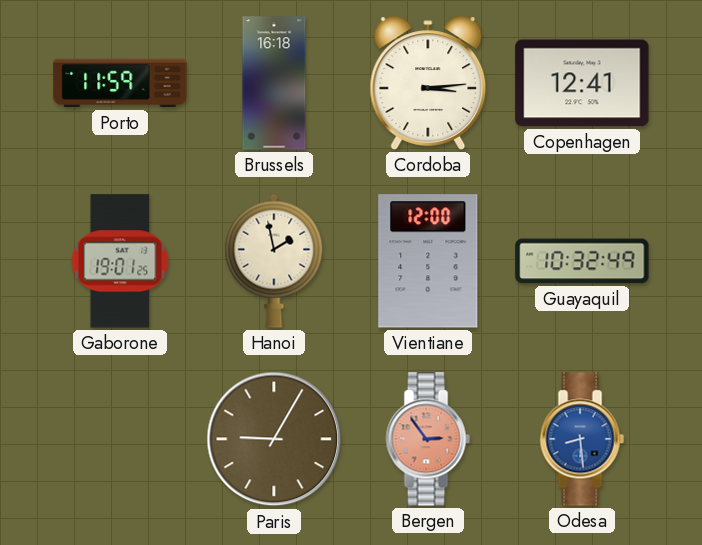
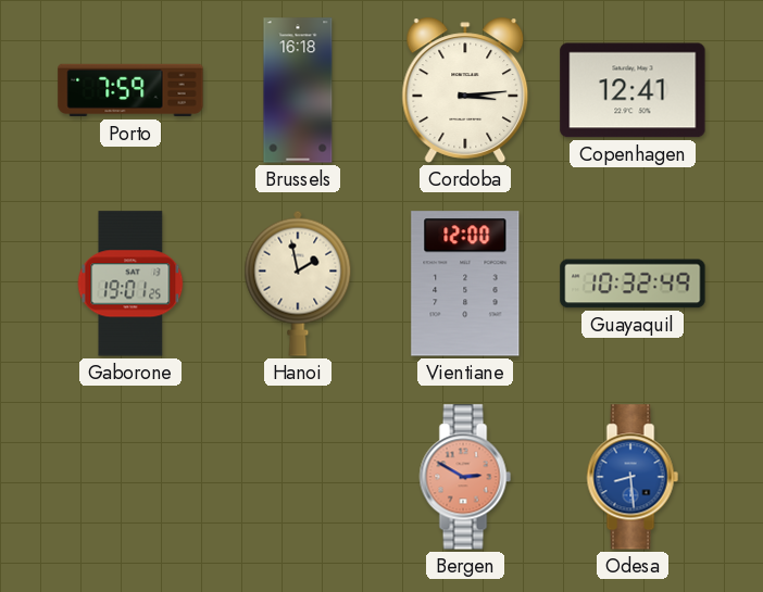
Porto: 11:59 -> 7:59 (130, 90)
Paris: 9:05 -> none (274, 439)
Bergen: 2:54 -> 2:50 (465, 477)
